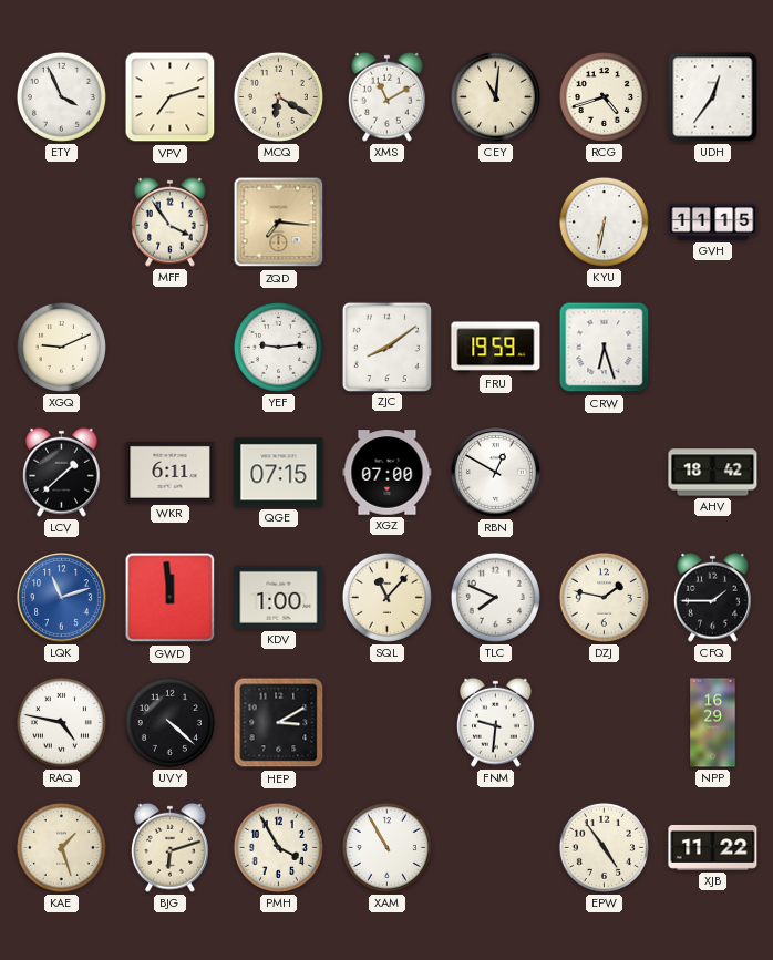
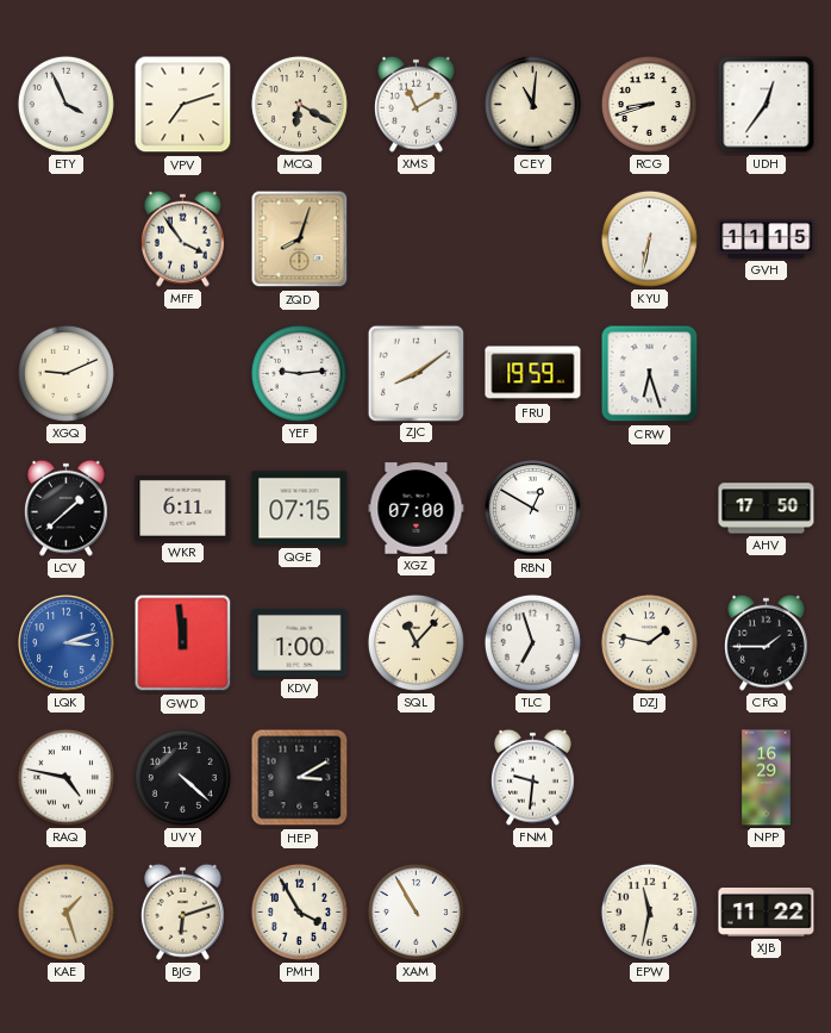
RCG: 4:42 -> 8:42 (649, 104)
ZQD: 7:16 -> 8:03 (300, 239)
AHV: 18:42 -> 17:50 (767, 509)
LQK: 11:12 -> 3:12 (67, 643)
TLC: 7:49 -> 6:57 (532, 642)
EPW: 4:54 -> 11:32 (649, 911)
